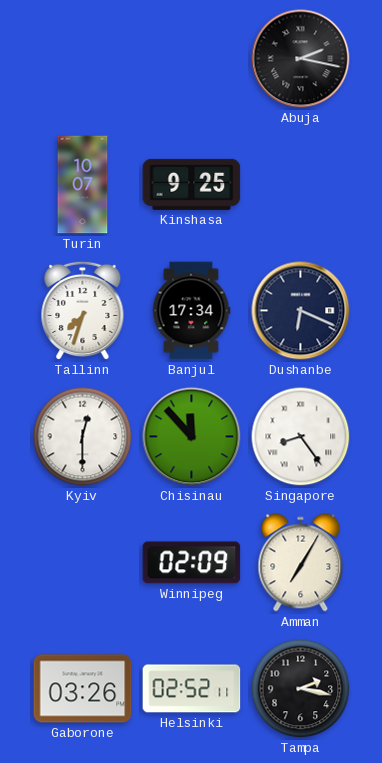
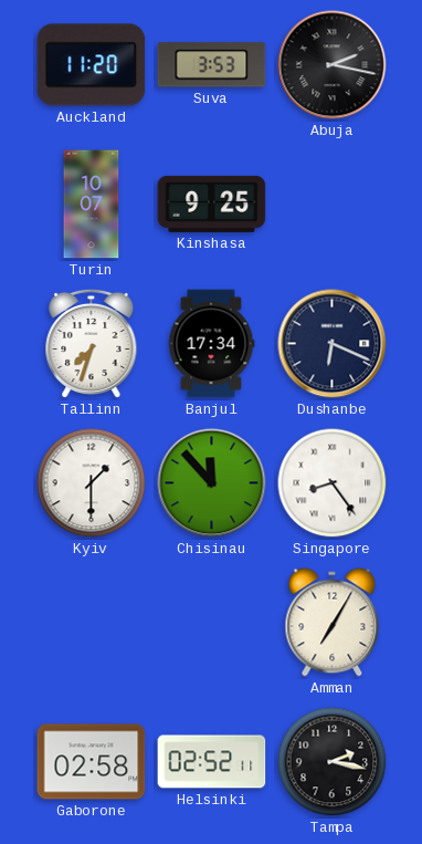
Auckland: none -> 11:20 (92, 65)
Suva: none -> 3:53 (212, 65)
Kyiv: 12:30 -> 1:30 (92, 483)
Winnipeg: 02:09 -> none (192, 563)
Gaborone: 03:26 -> 02:58 (92, 762)
